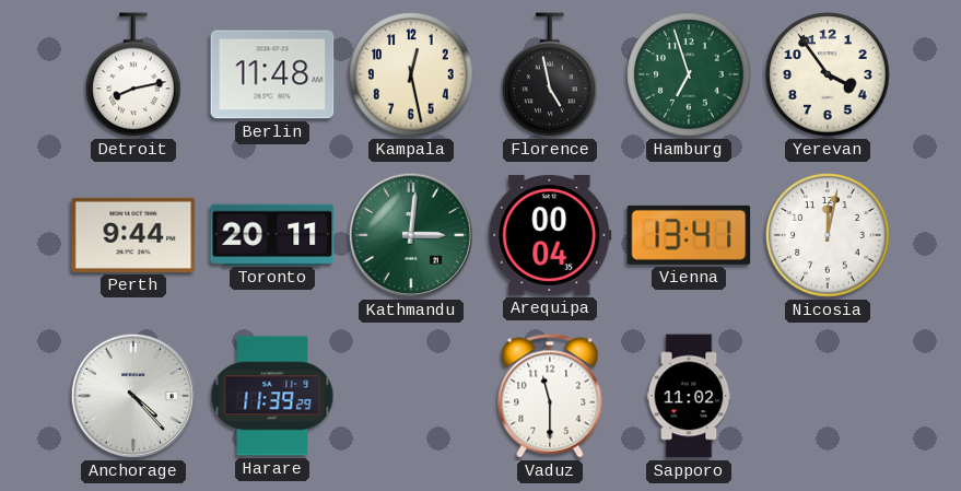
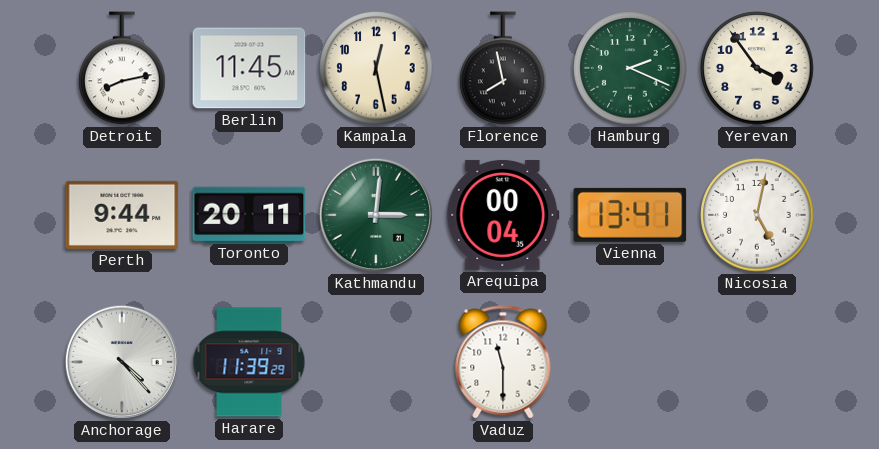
Berlin: 11:48 -> 11:45 (249, 68)
Florence: 4:58 -> 7:58 (503, 68)
Hamburg: 6:57 -> 2:19 (630, 68)
Nicosia: 12:02 -> 5:02 (757, 215)
Sapporo: 11:02 -> none (689, 396)
